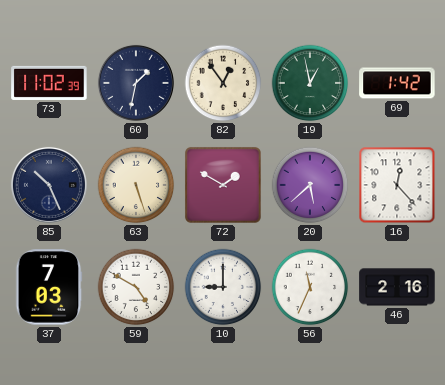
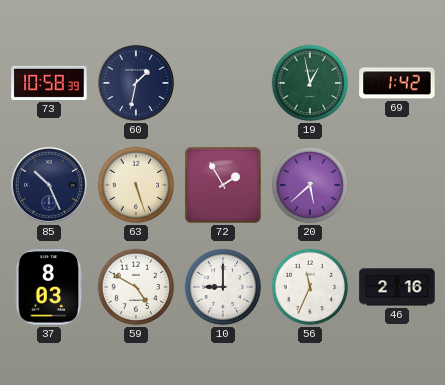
73: 11:02 -> 10:58 (49, 83)
82: 12:54 -> none (223, 83)
72: 1:50 -> 1:55 (223, 185)
16: 12:23 -> none (397, 185)
37: 7:03 -> 8:03 (49, 287)
